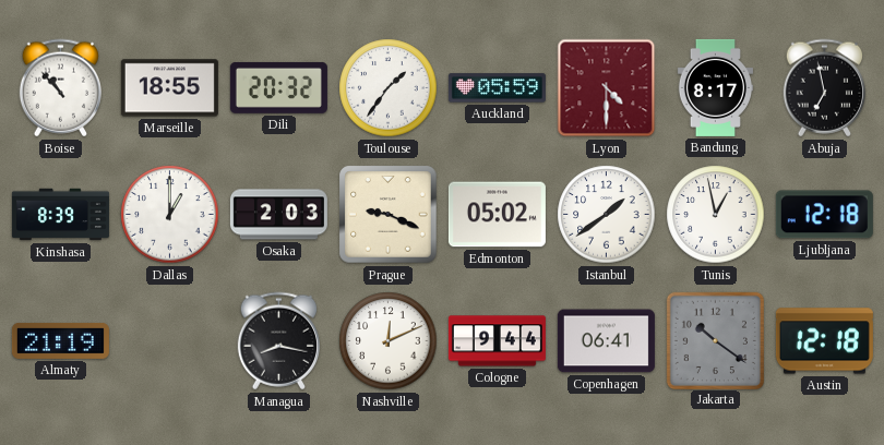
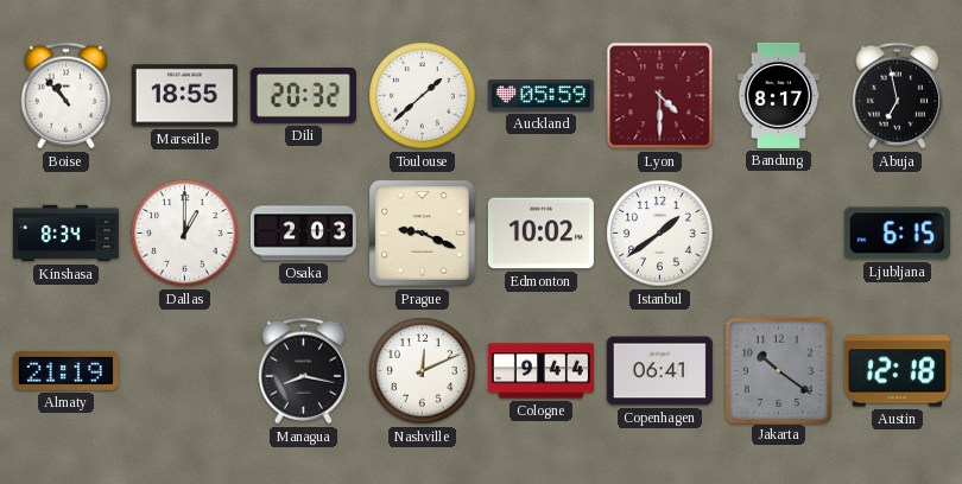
Toulouse: 1:36 -> 1:38 (423, 96)
Kinshasa: 8:39 -> 8:34 (65, 234)
Edmonton: 05:02 -> 10:02 (540, 234)
Tunis: 12:58 -> none (716, 215)
Ljubljana: 12:18 -> 6:15 (897, 234)
